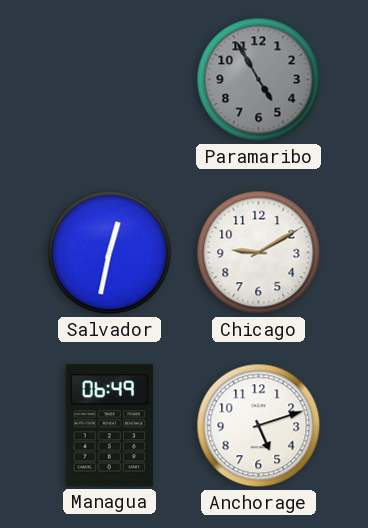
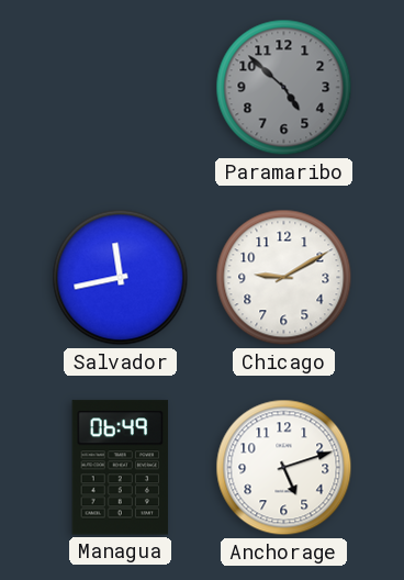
Paramaribo: 4:55 -> 4:52 (284, 88)
Salvador: 12:32 -> 11:43 (121, 278)
